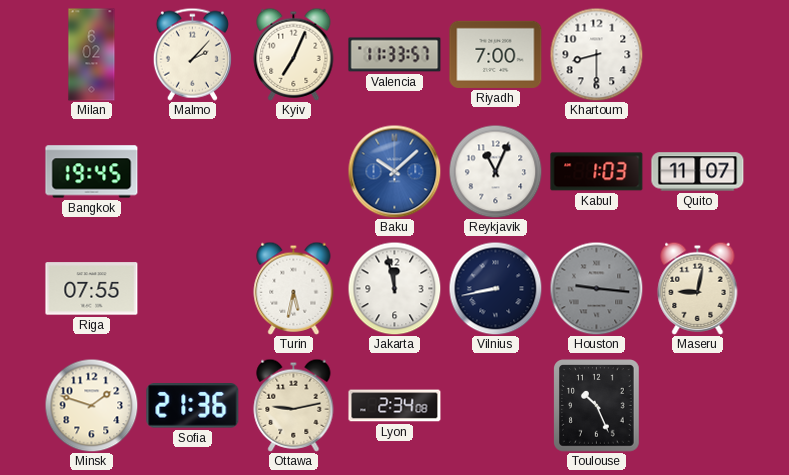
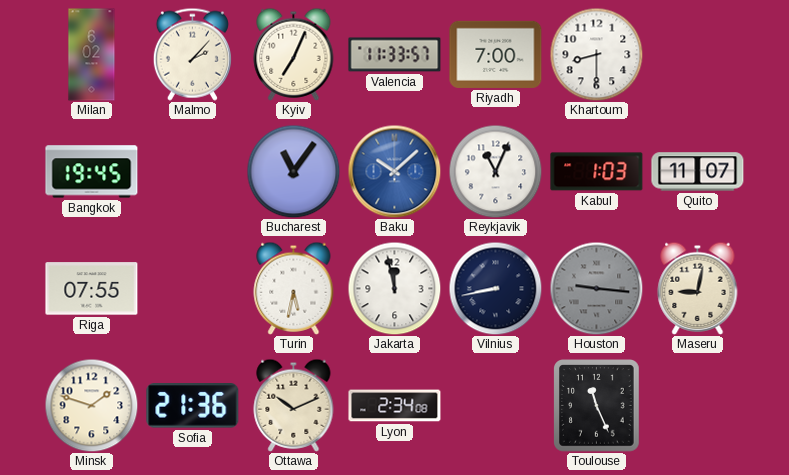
Bucharest: none -> 11:06 (293, 171)
Ottawa: 9:13 -> 10:11 (294, 405)
Toulouse: 10:26 -> 11:26 (597, 406)
